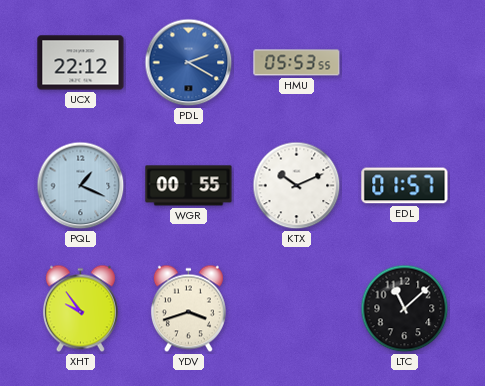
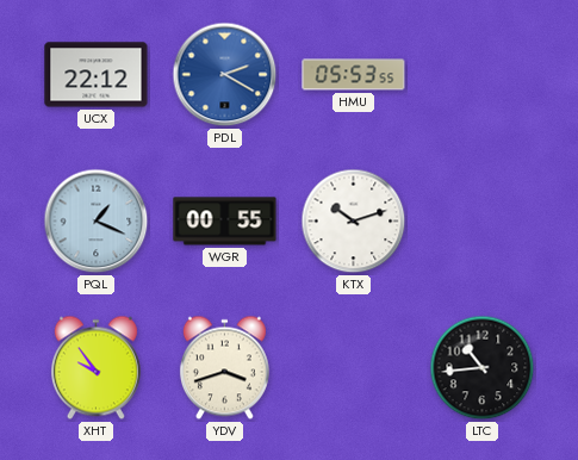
KTX: 10:11 -> 10:12 (354, 222)
EDL: 01:57 -> none (405, 186)
LTC: 11:08 -> 10:44 (483, 368)
